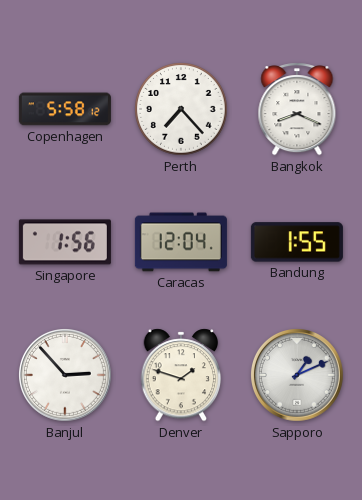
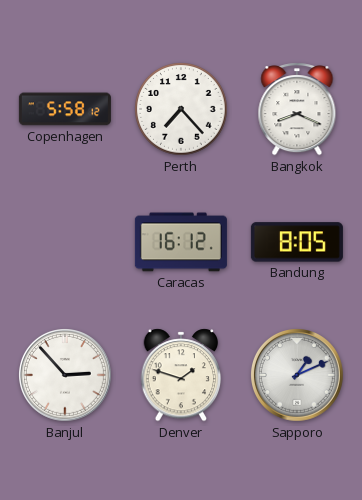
Singapore: 1:56 -> none (65, 242)
Caracas: 12:04 -> 16:12 (181, 242)
Bandung: 1:55 -> 8:05 (297, 242)
